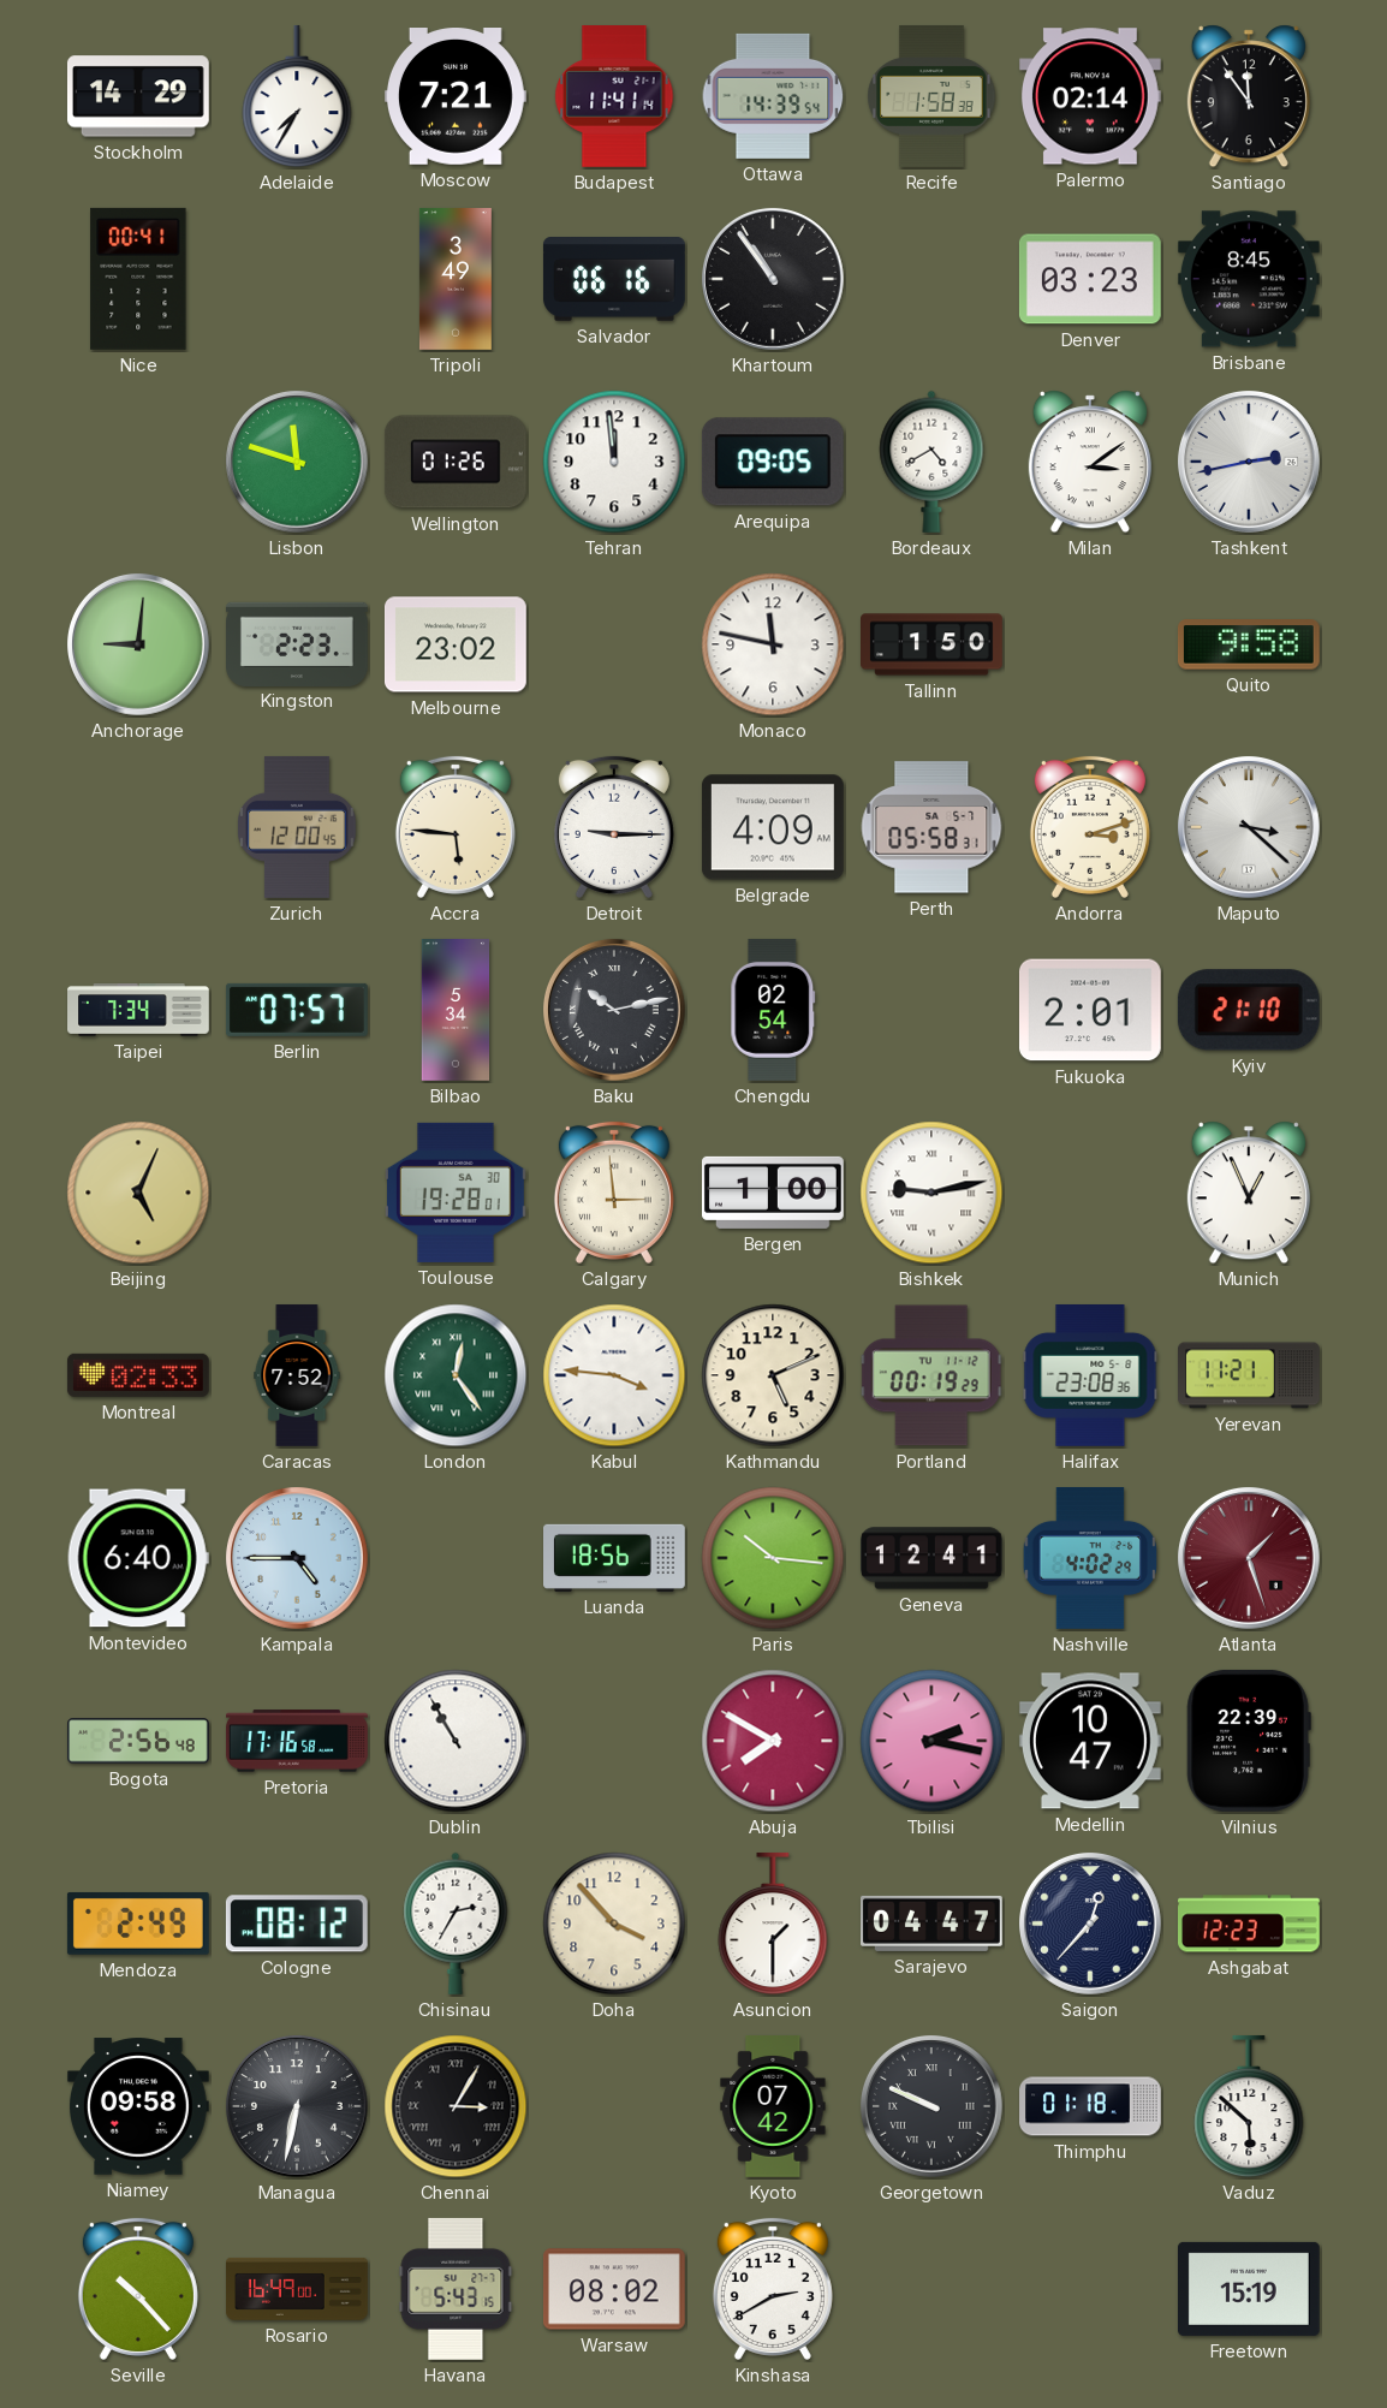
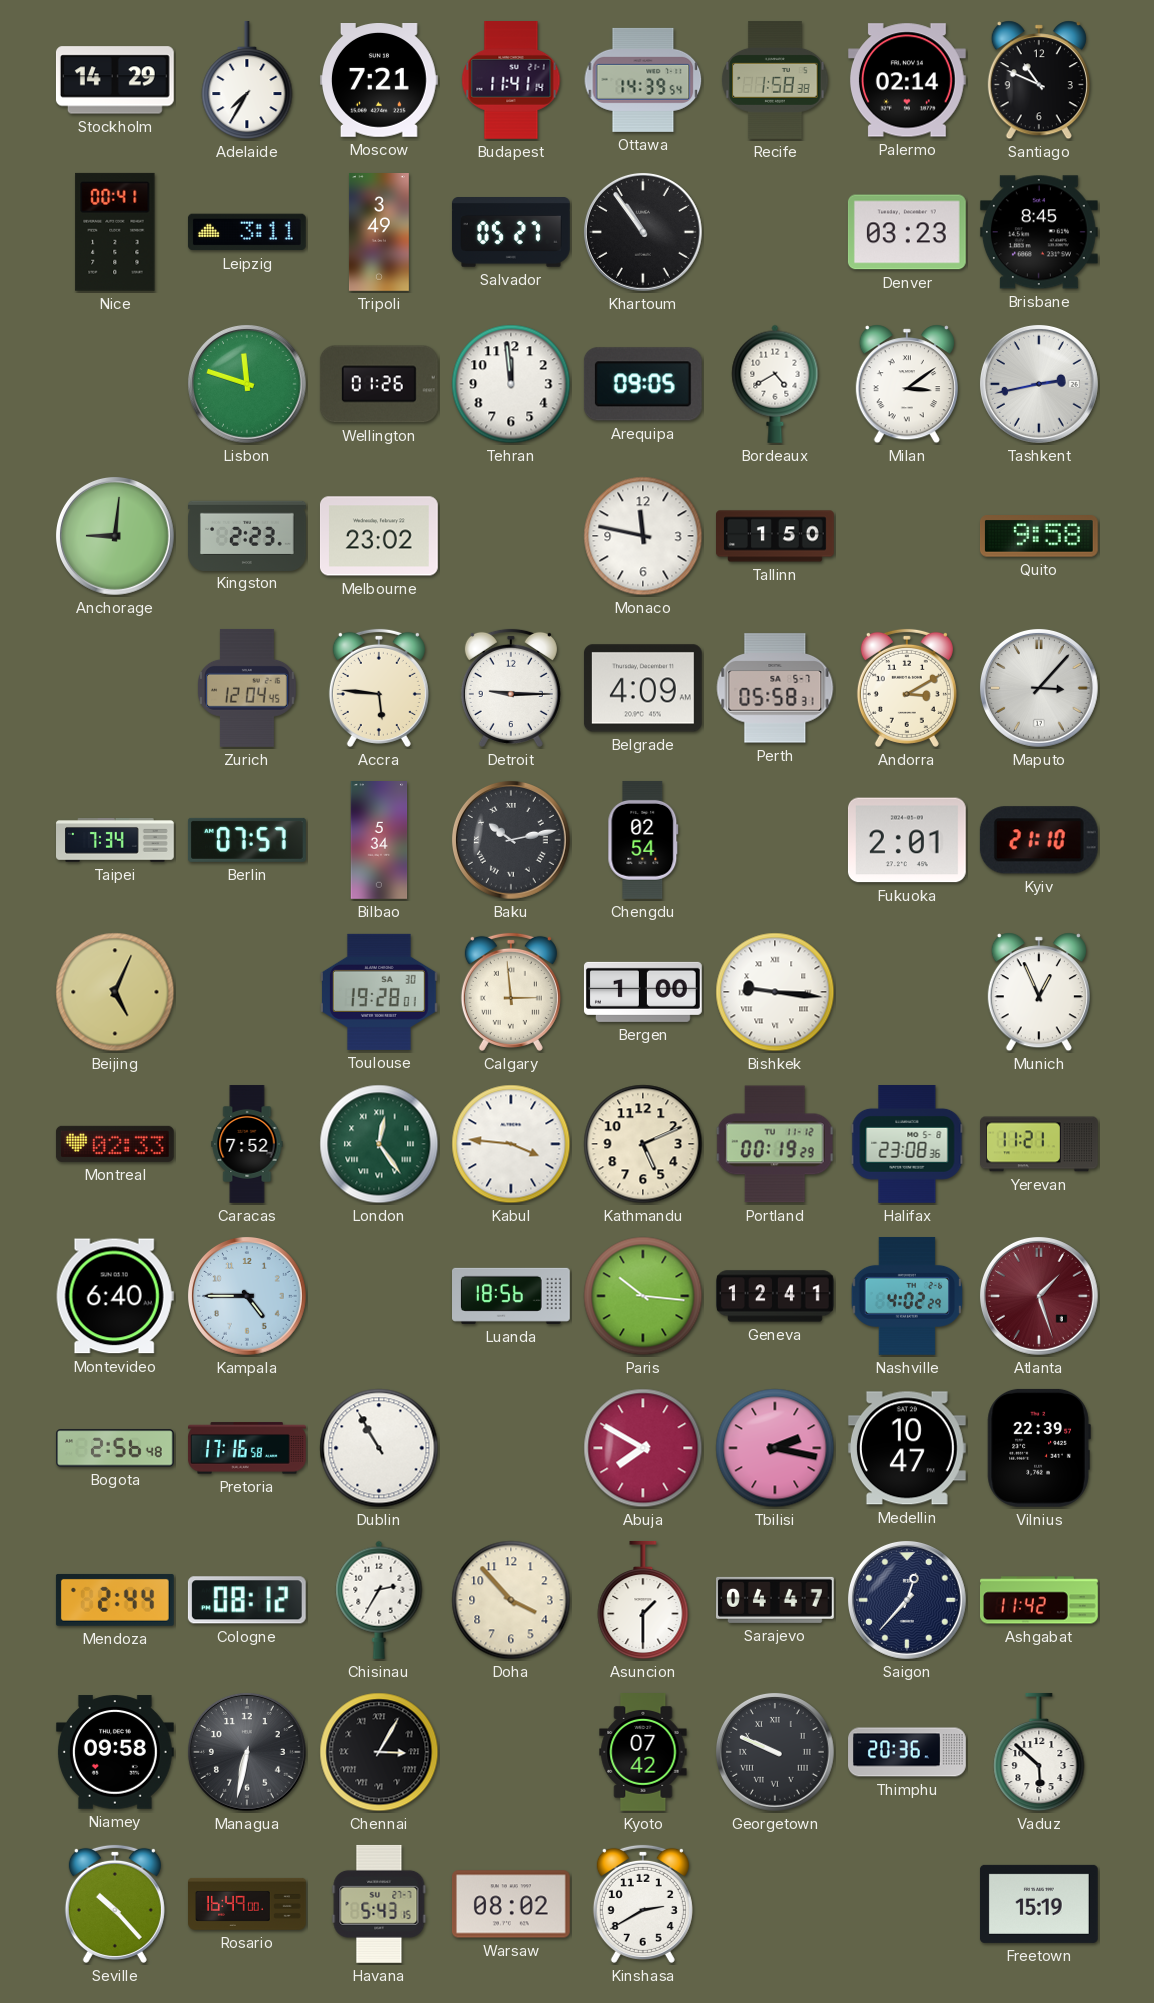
Santiago: 11:54 -> 10:49 (1039, 80)
Leipzig: none -> 3:11 (247, 232)
Salvador: 06:16 -> 05:27 (511, 233)
Zurich: 12:00 -> 12:04 (247, 688)
Andorra: 3:12 -> 3:10 (907, 688)
Maputo: 3:22 -> 3:07 (1039, 688)
Bishkek: 9:13 -> 9:16 (775, 992)
Mendoza: 2:49 -> 2:44 (115, 1600)
Ashgabat: 12:23 -> 11:42 (1040, 1600)
Thimphu: 01:18 -> 20:36 (907, 1752)
